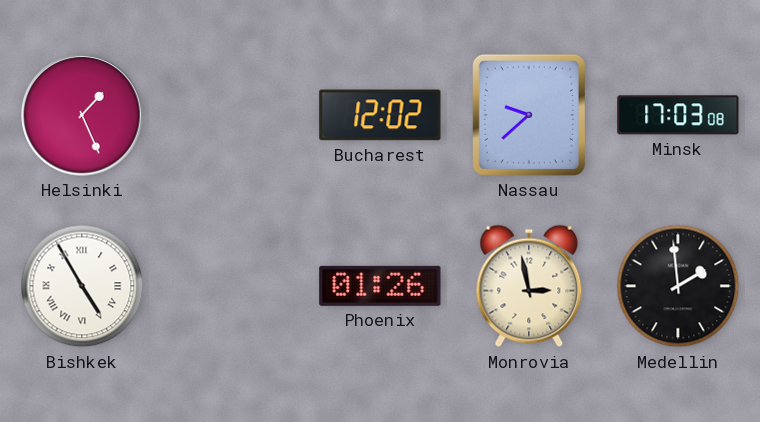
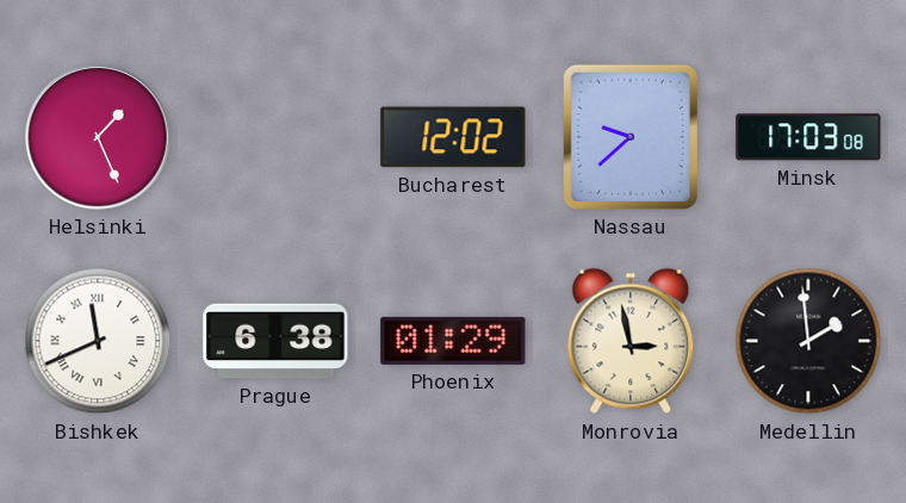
Bishkek: 4:55 -> 11:41 (98, 341)
Prague: none -> 6:38 (275, 341)
Phoenix: 01:26 -> 01:29 (453, 341)
